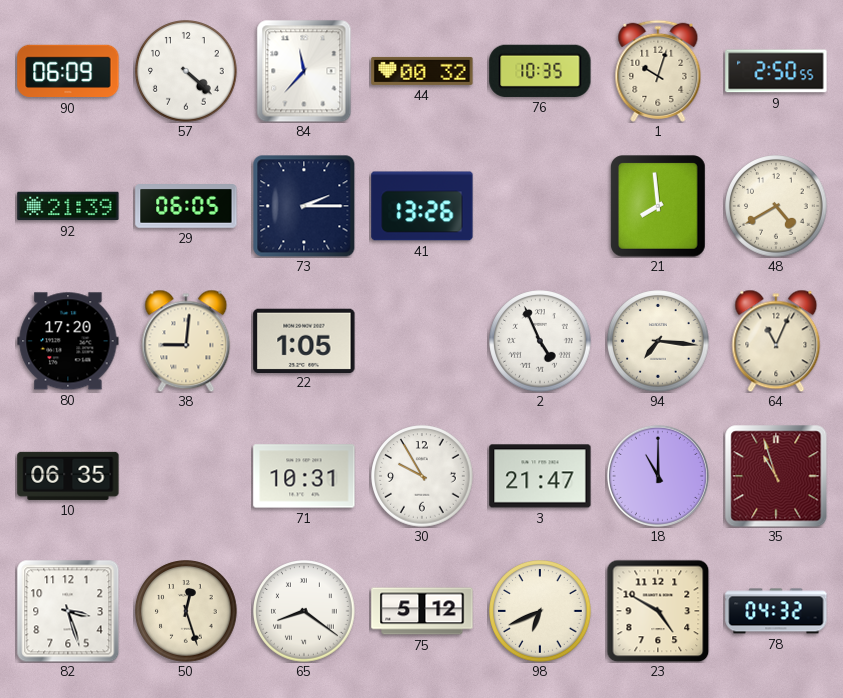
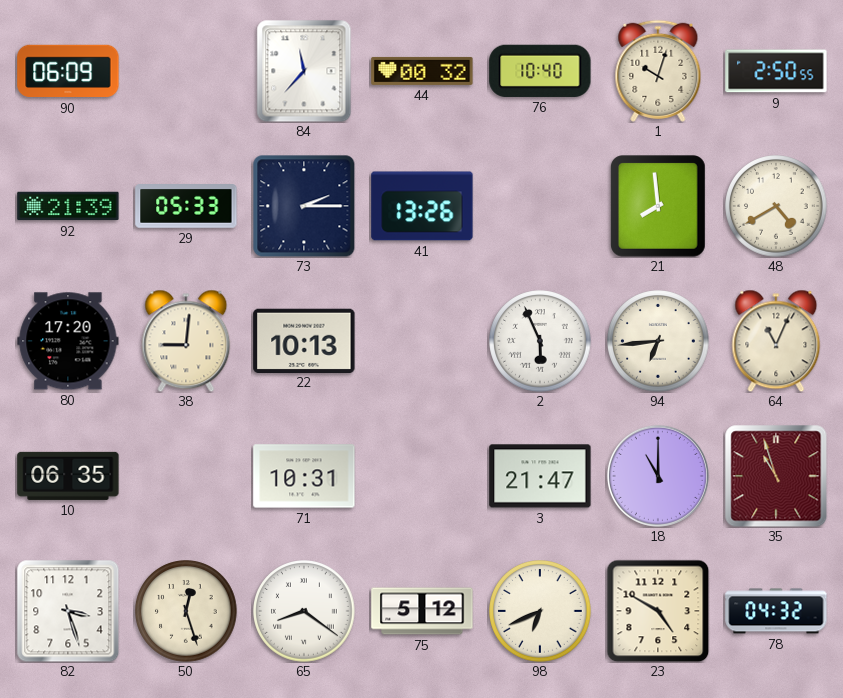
57: 4:22 -> none (186, 71)
76: 10:35 -> 10:40 (540, 71)
29: 06:05 -> 05:33 (186, 207)
22: 1:05 -> 10:13 (304, 340)
2: 4:56 -> 5:56 (540, 341)
94: 7:16 -> 6:44 (658, 341)
30: 9:55 -> none (422, 476)
